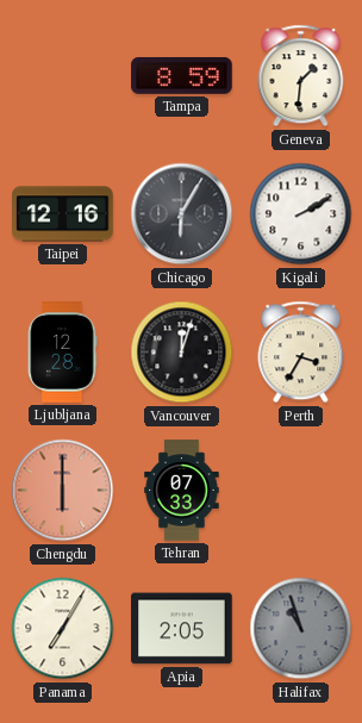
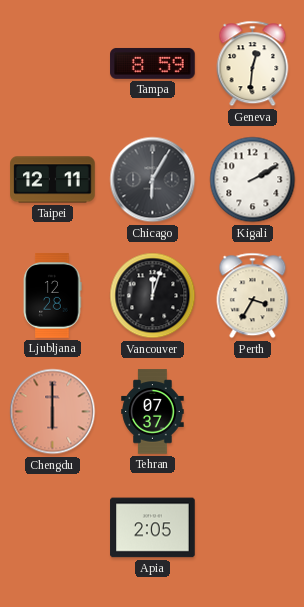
Geneva: 1:31 -> 12:31 (253, 64)
Taipei: 12:16 -> 12:11 (53, 180)
Tehran: 07:33 -> 07:37 (153, 412)
Panama: 7:05 -> none (63, 629)
Halifax: 10:57 -> none (301, 629)
